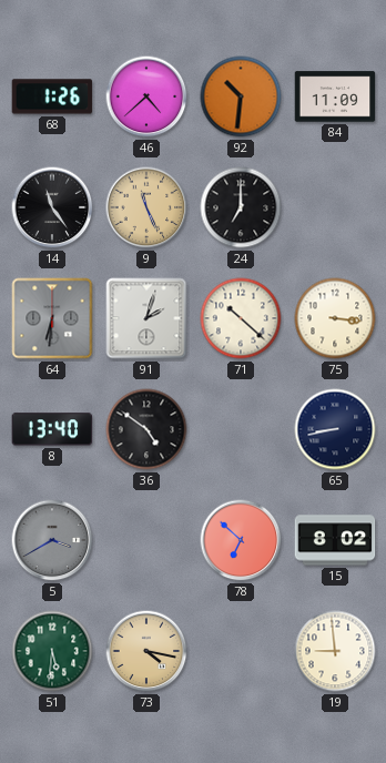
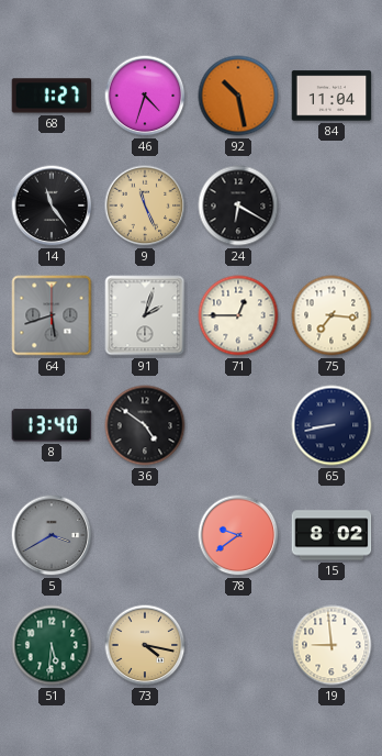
68: 1:26 -> 1:27 (52, 96)
46: 4:38 -> 4:33 (145, 96)
92: 10:31 -> 10:28 (238, 96)
84: 11:09 -> 11:04 (332, 96)
24: 7:00 -> 6:20 (238, 205)
64: 6:31 -> 5:42 (52, 315)
71: 10:22 -> 12:45 (238, 315)
75: 3:16 -> 7:16 (332, 315)
78: 6:52 -> 9:39 (238, 535)
